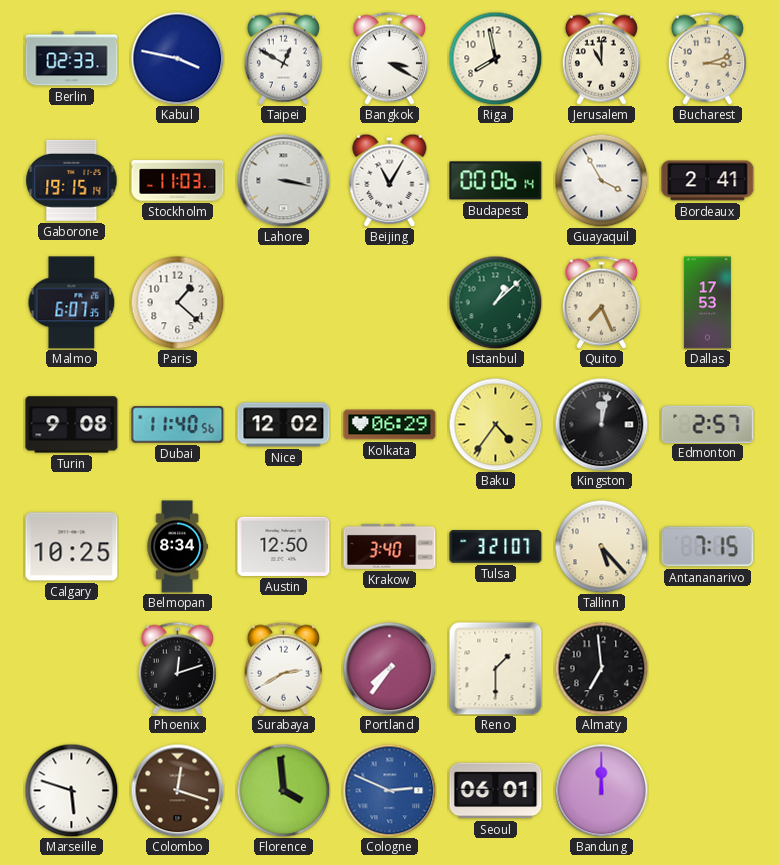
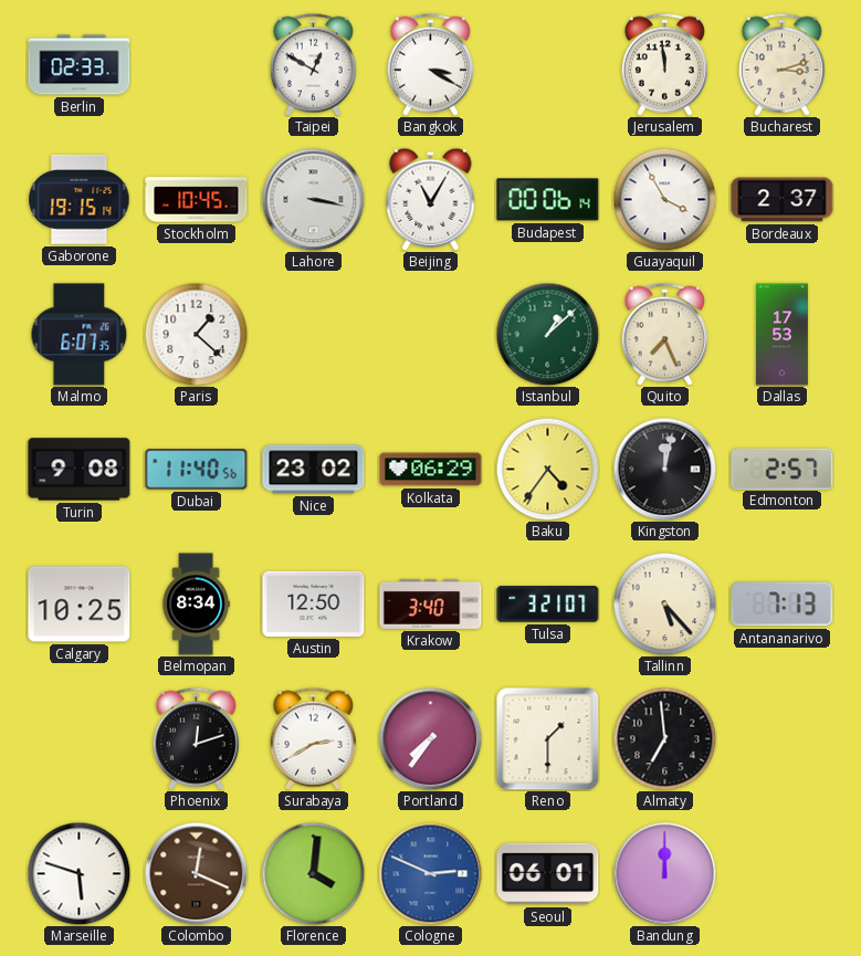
Kabul: 3:47 -> none (177, 58)
Riga: 7:58 -> none (495, 58)
Jerusalem: 11:00 -> 11:59 (664, 64)
Stockholm: 11:03 -> 10:45 (197, 200)
Bordeaux: 2:41 -> 2:37 (783, 200)
Nice: 12:02 -> 23:02 (314, 470)
Antananarivo: 7:15 -> 7:13 (783, 605)
Colombo: 12:18 -> 12:19 (196, 873)
Florence: 3:59 -> 4:01 (313, 873)
